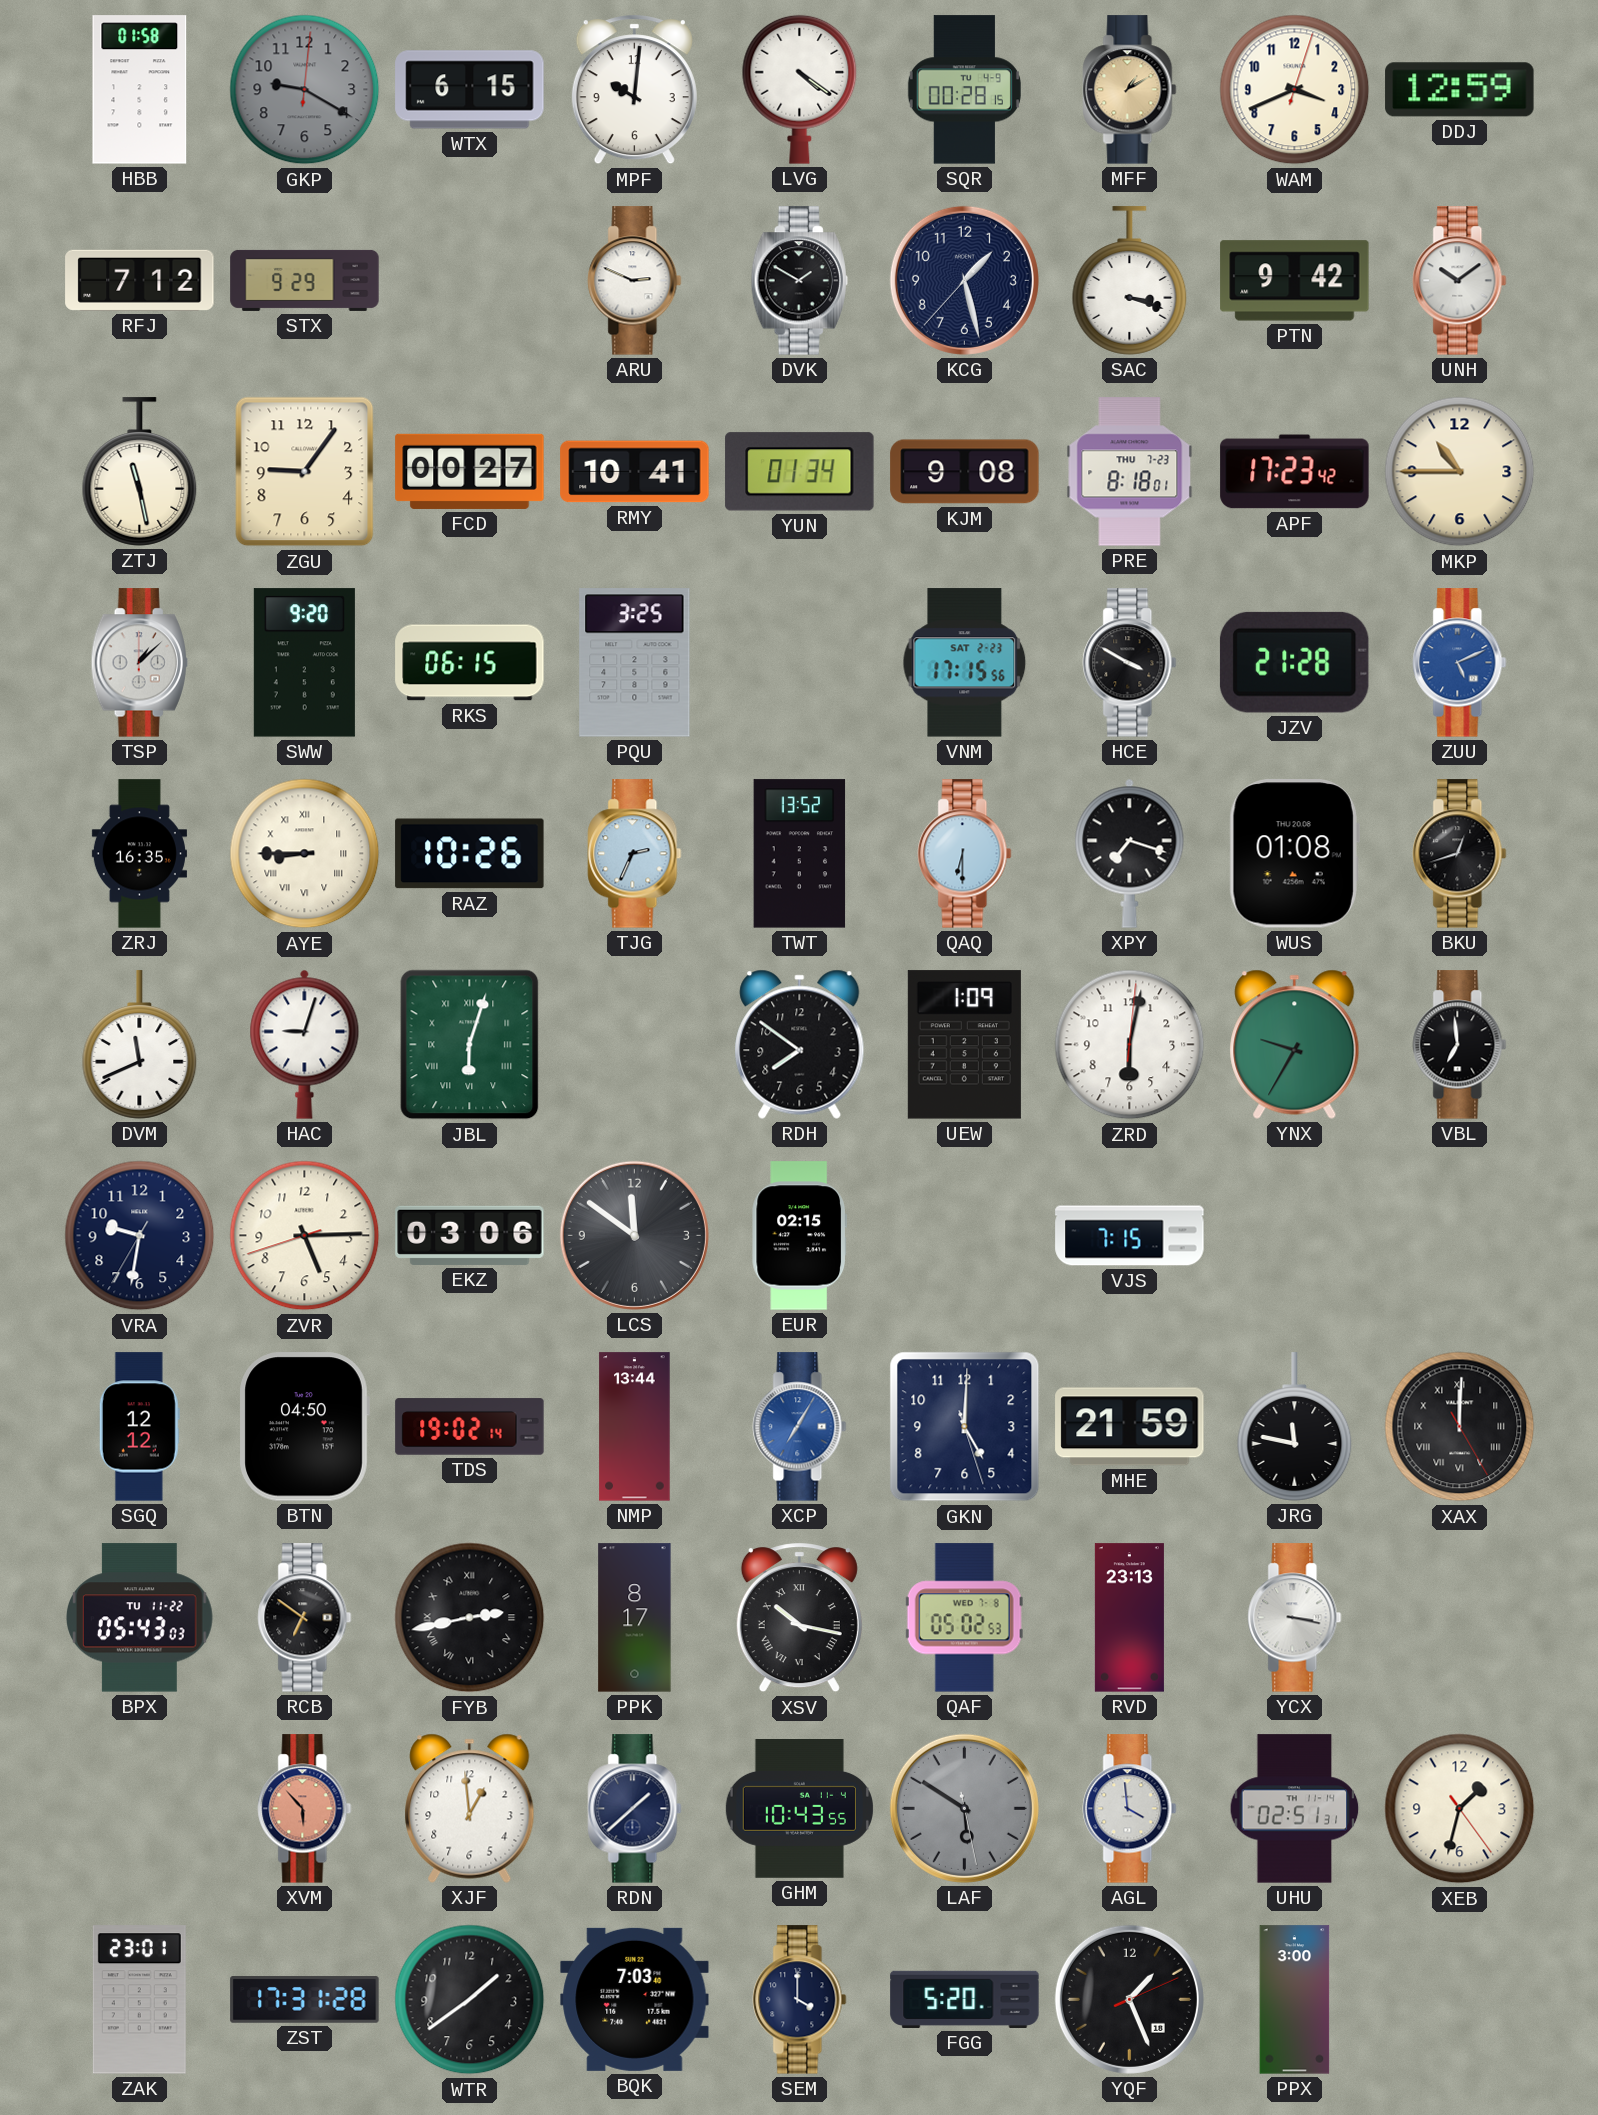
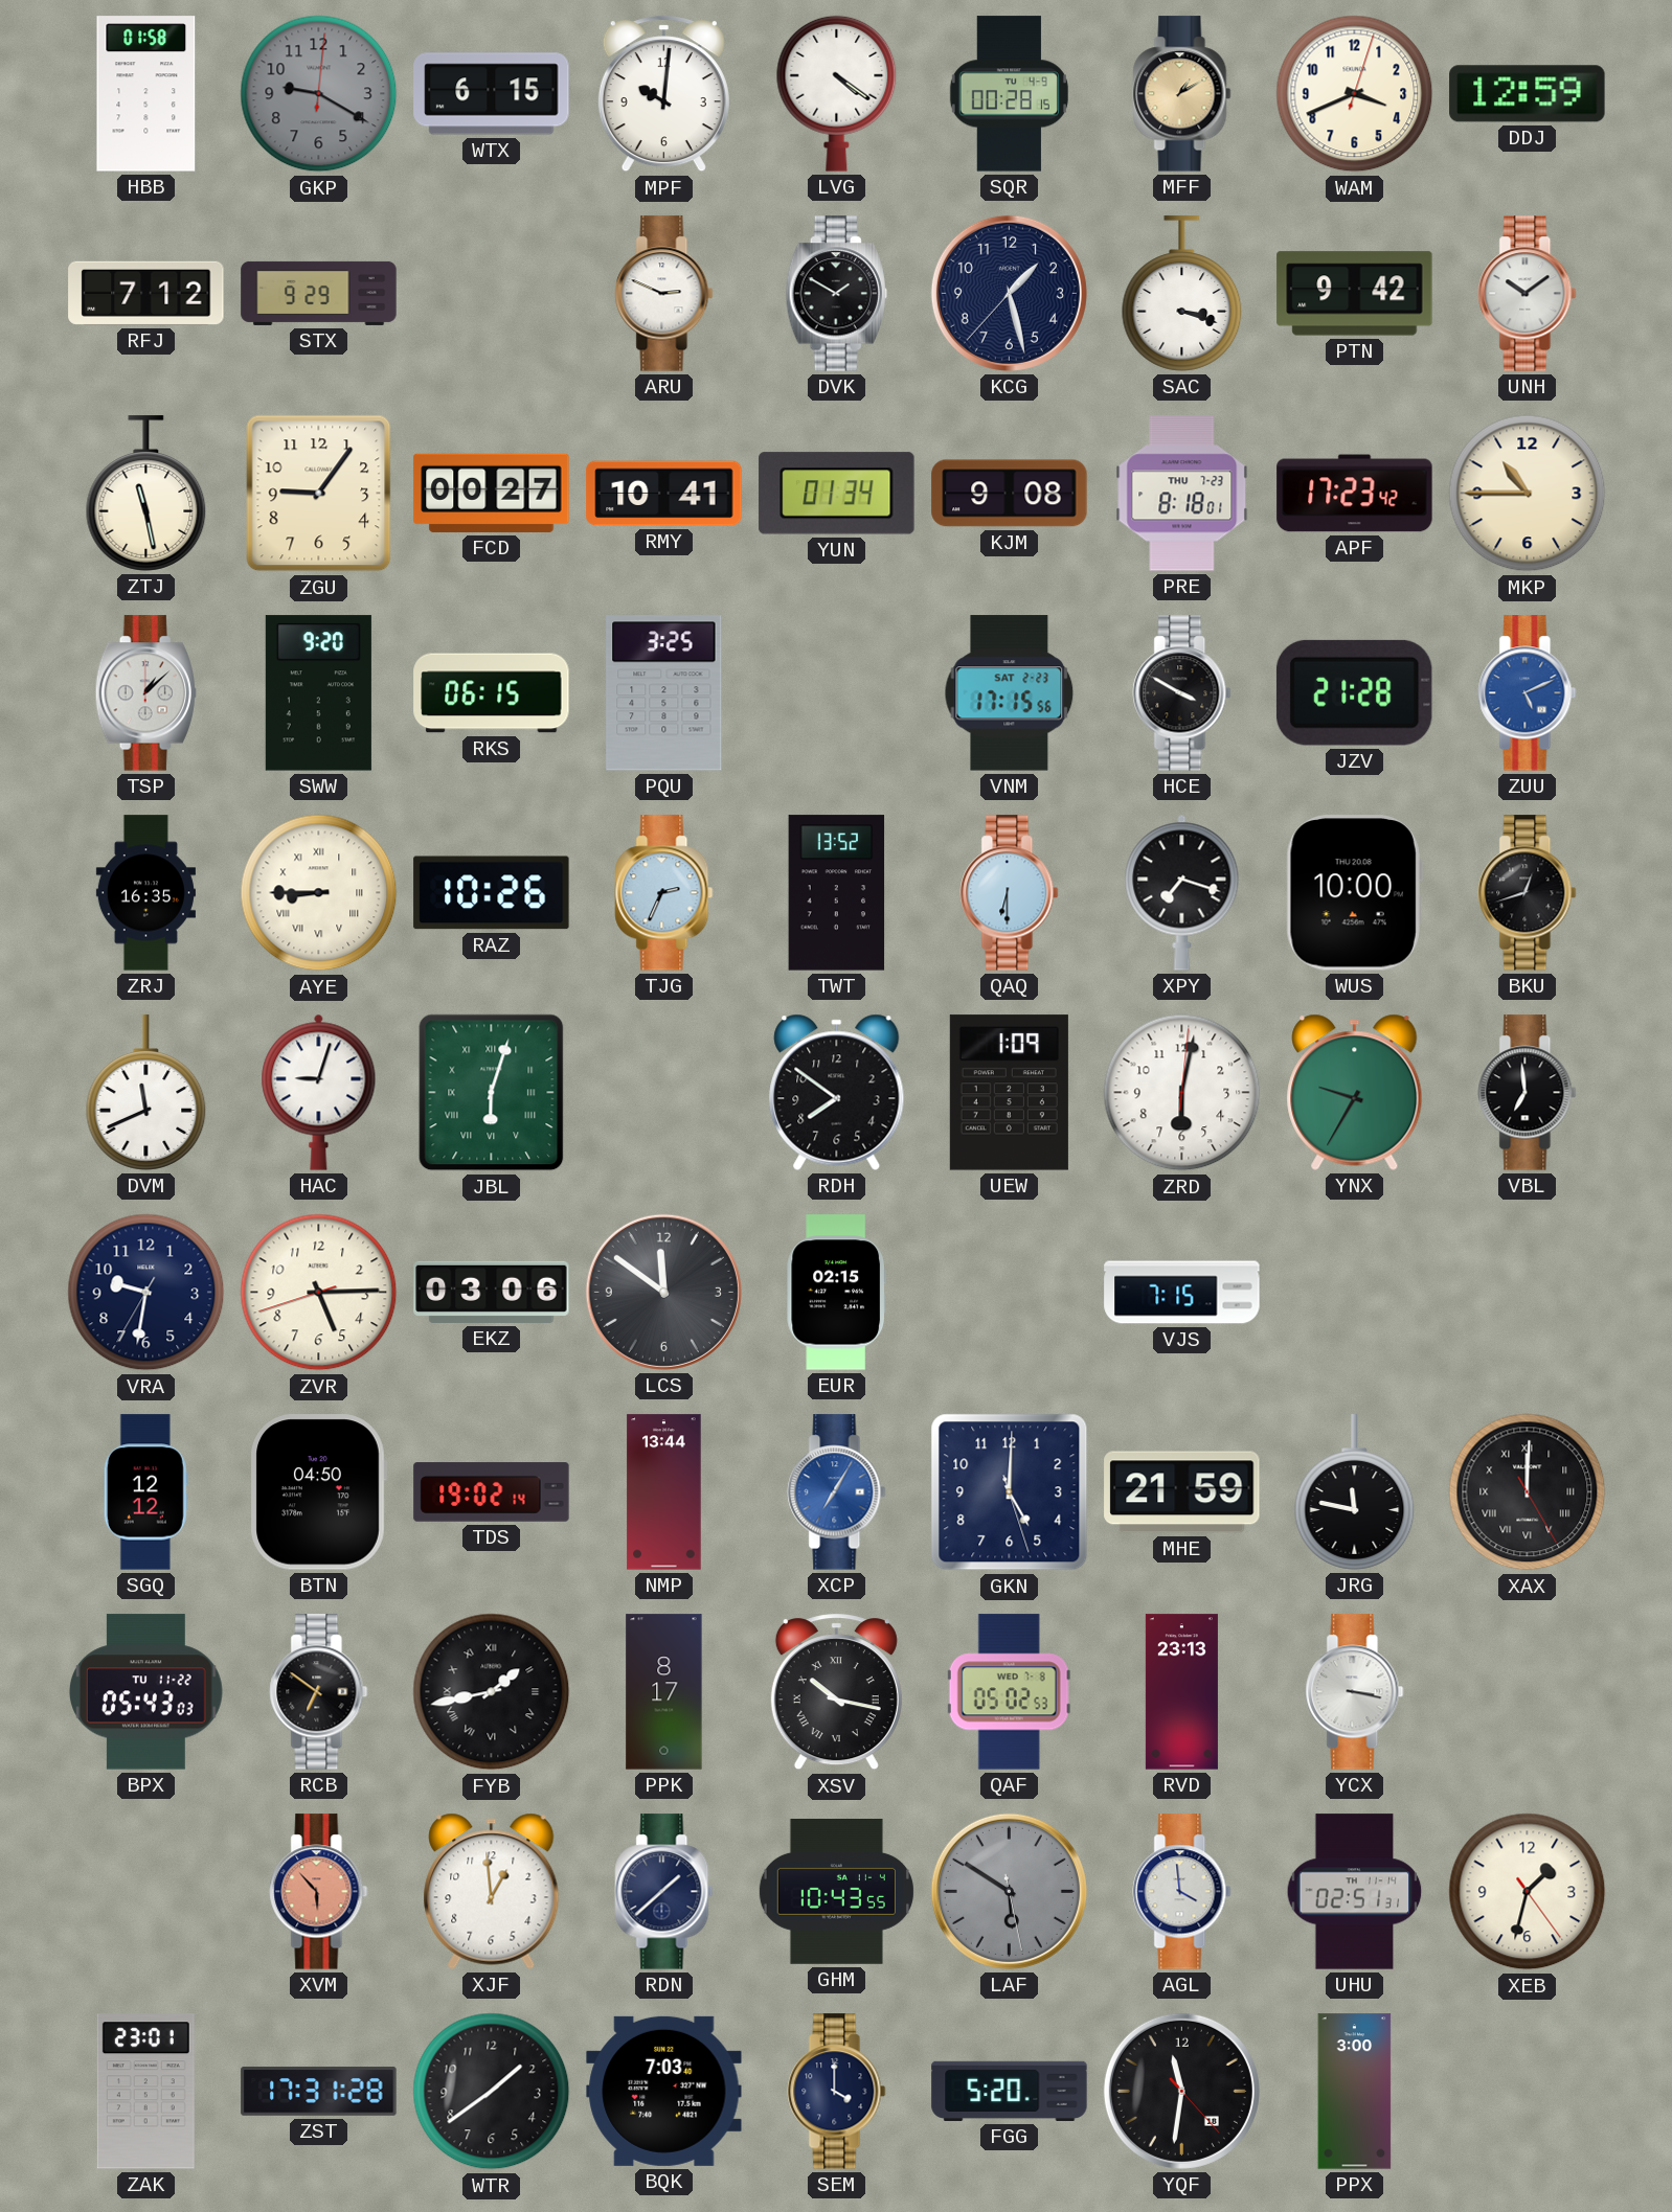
WUS: 01:08 -> 10:00 (1354, 893)
FYB: 2:43 -> 1:43 (492, 1692)
YQF: 1:26 -> 11:31 (1181, 2091)
